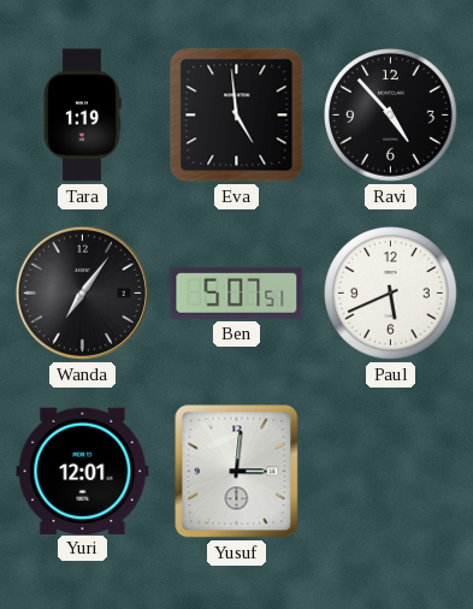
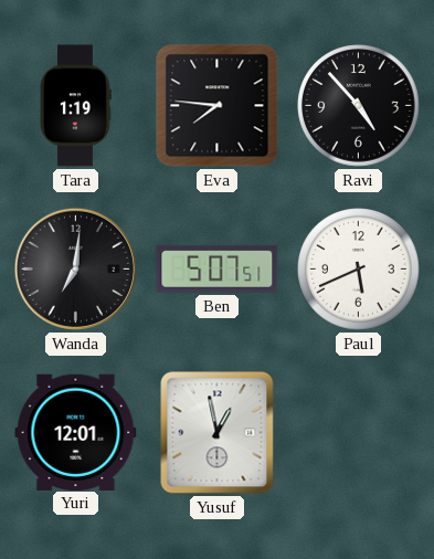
Eva: 4:59 -> 7:46 (218, 106)
Wanda: 7:06 -> 7:01 (75, 268)
Yusuf: 3:01 -> 12:58 (218, 433)
